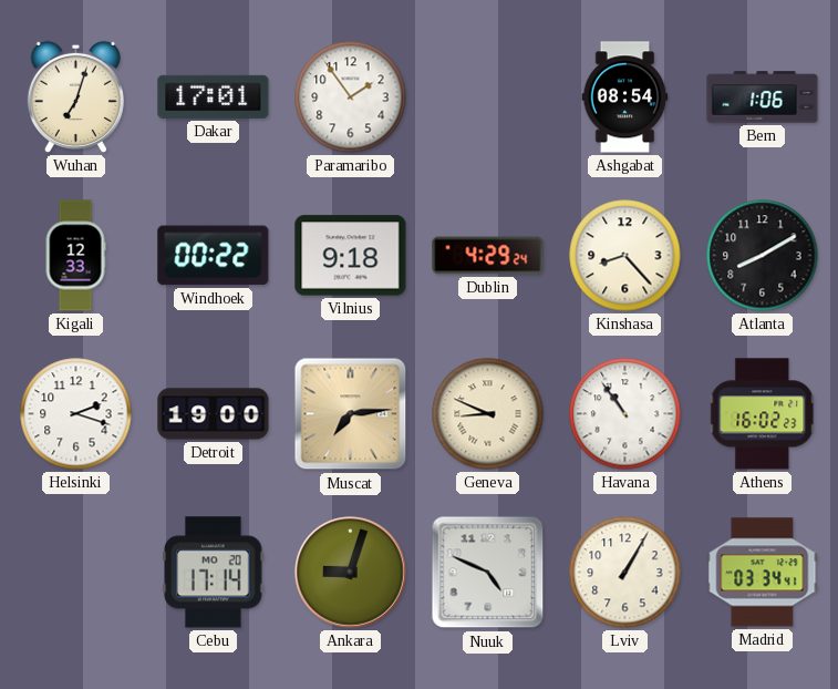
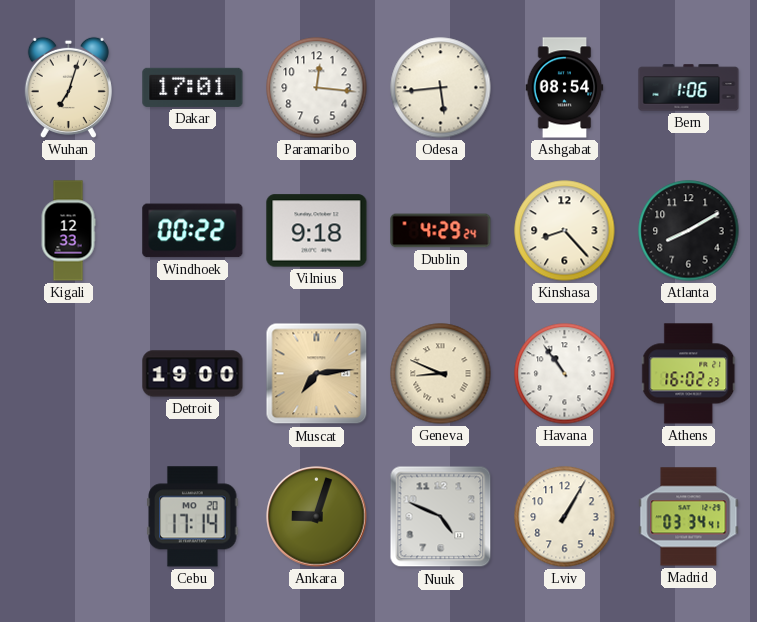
Paramaribo: 1:54 -> 12:16 (317, 88)
Odesa: none -> 5:44 (441, 88)
Helsinki: 2:18 -> none (76, 414)
